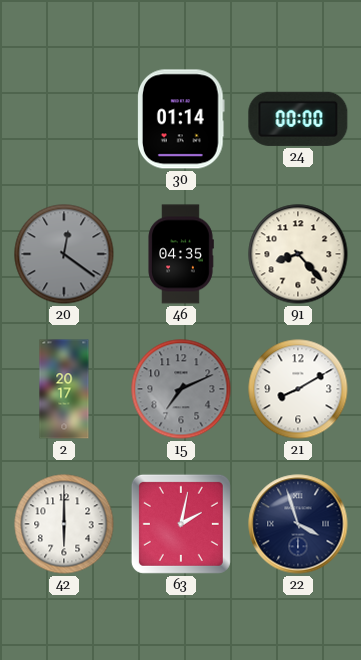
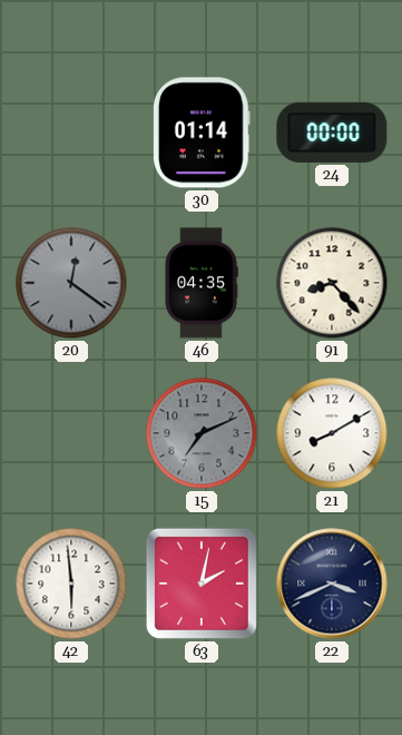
2: 20:17 -> none (64, 389)
42: 6:00 -> 5:59 (71, 584)
22: 3:57 -> 3:41 (332, 584)
